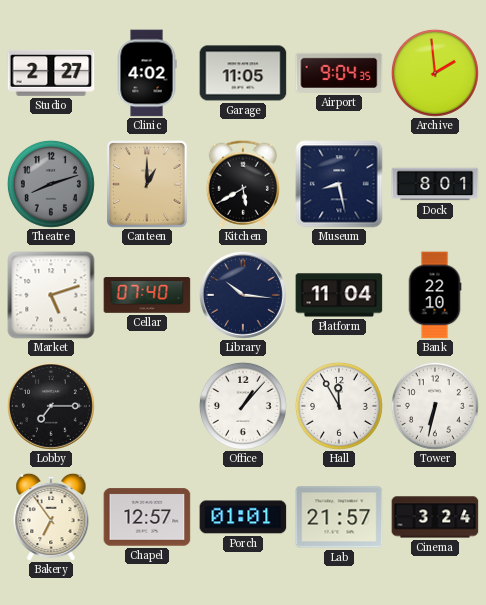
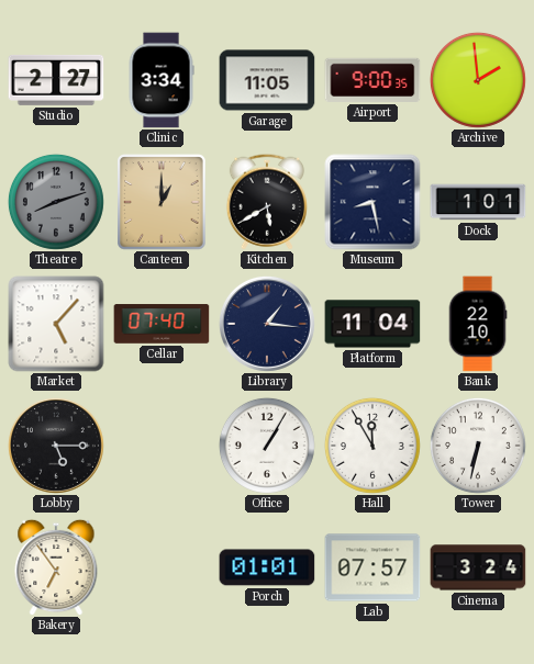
Clinic: 4:02 -> 3:34 (162, 80)
Airport: 9:04 -> 9:00 (372, 80)
Dock: 8:01 -> 1:01 (478, 202)
Market: 5:12 -> 5:07 (56, 324)
Library: 10:16 -> 1:16 (267, 324)
Lobby: 7:15 -> 5:15 (56, 446)
Office: 1:07 -> 1:05 (267, 446)
Chapel: 12:57 -> none (147, 517)
Lab: 21:57 -> 07:57 (372, 567)
